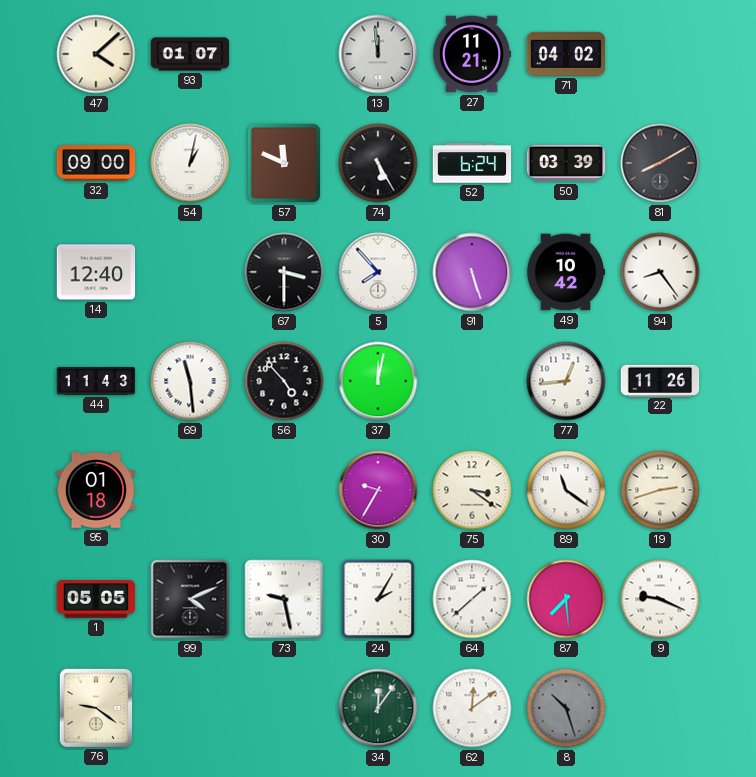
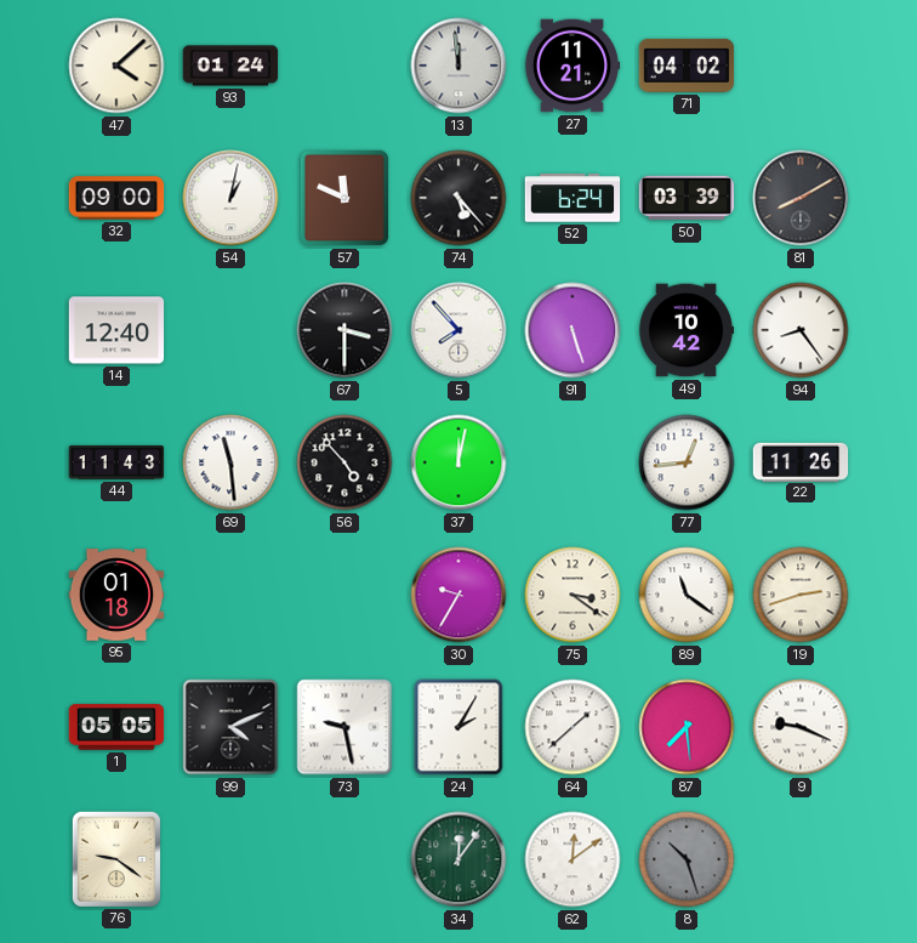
93: 01:07 -> 01:24 (230, 66)
74: 5:25 -> 5:23 (458, 198)
